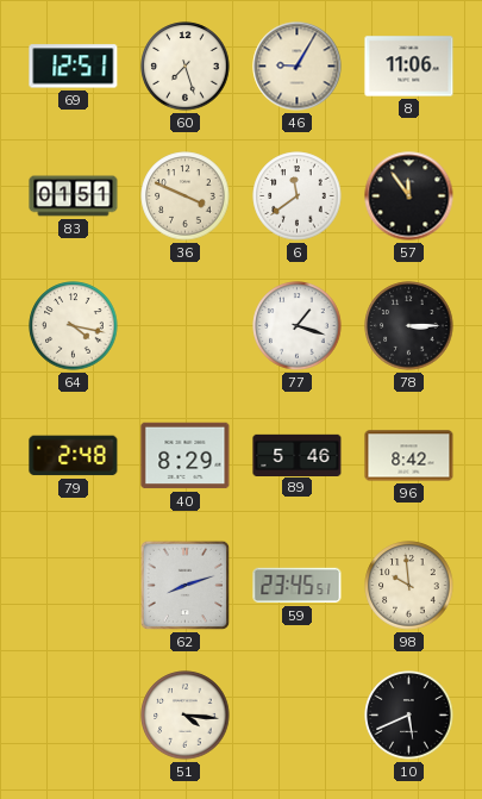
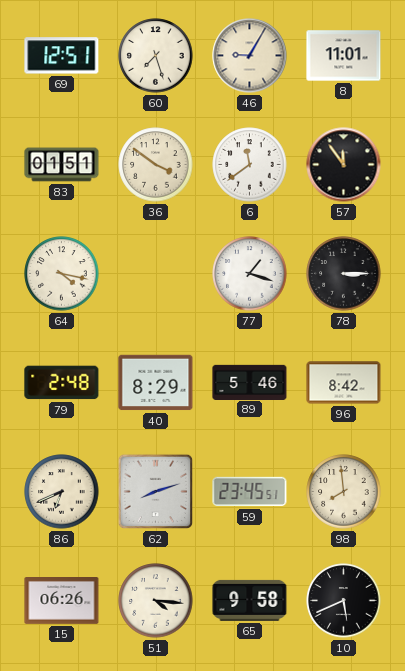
8: 11:06 -> 11:01 (344, 56)
36: 3:49 -> 3:51 (156, 165)
86: none -> 6:41 (62, 492)
98: 9:59 -> 7:59 (344, 492)
15: none -> 06:26 (62, 601)
65: none -> 9:58 (250, 600)
